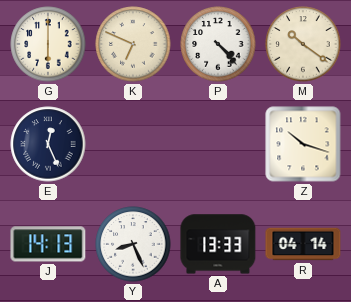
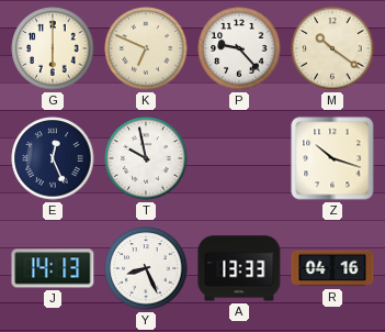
P: 4:23 -> 9:23 (239, 48)
T: none -> 9:58 (146, 158)
R: 04:14 -> 04:16 (332, 268)
